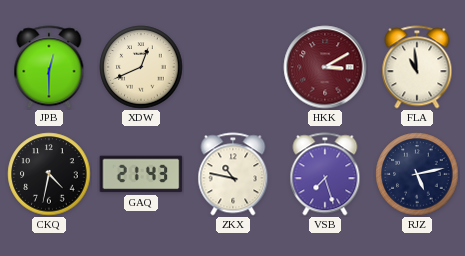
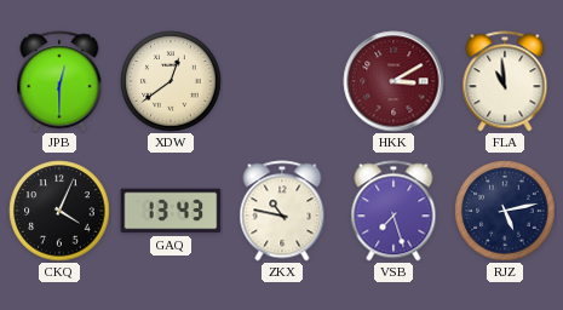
XDW: 12:41 -> 12:39 (171, 81)
CKQ: 4:32 -> 4:04 (59, 211)
GAQ: 21:43 -> 13:43 (171, 211)
